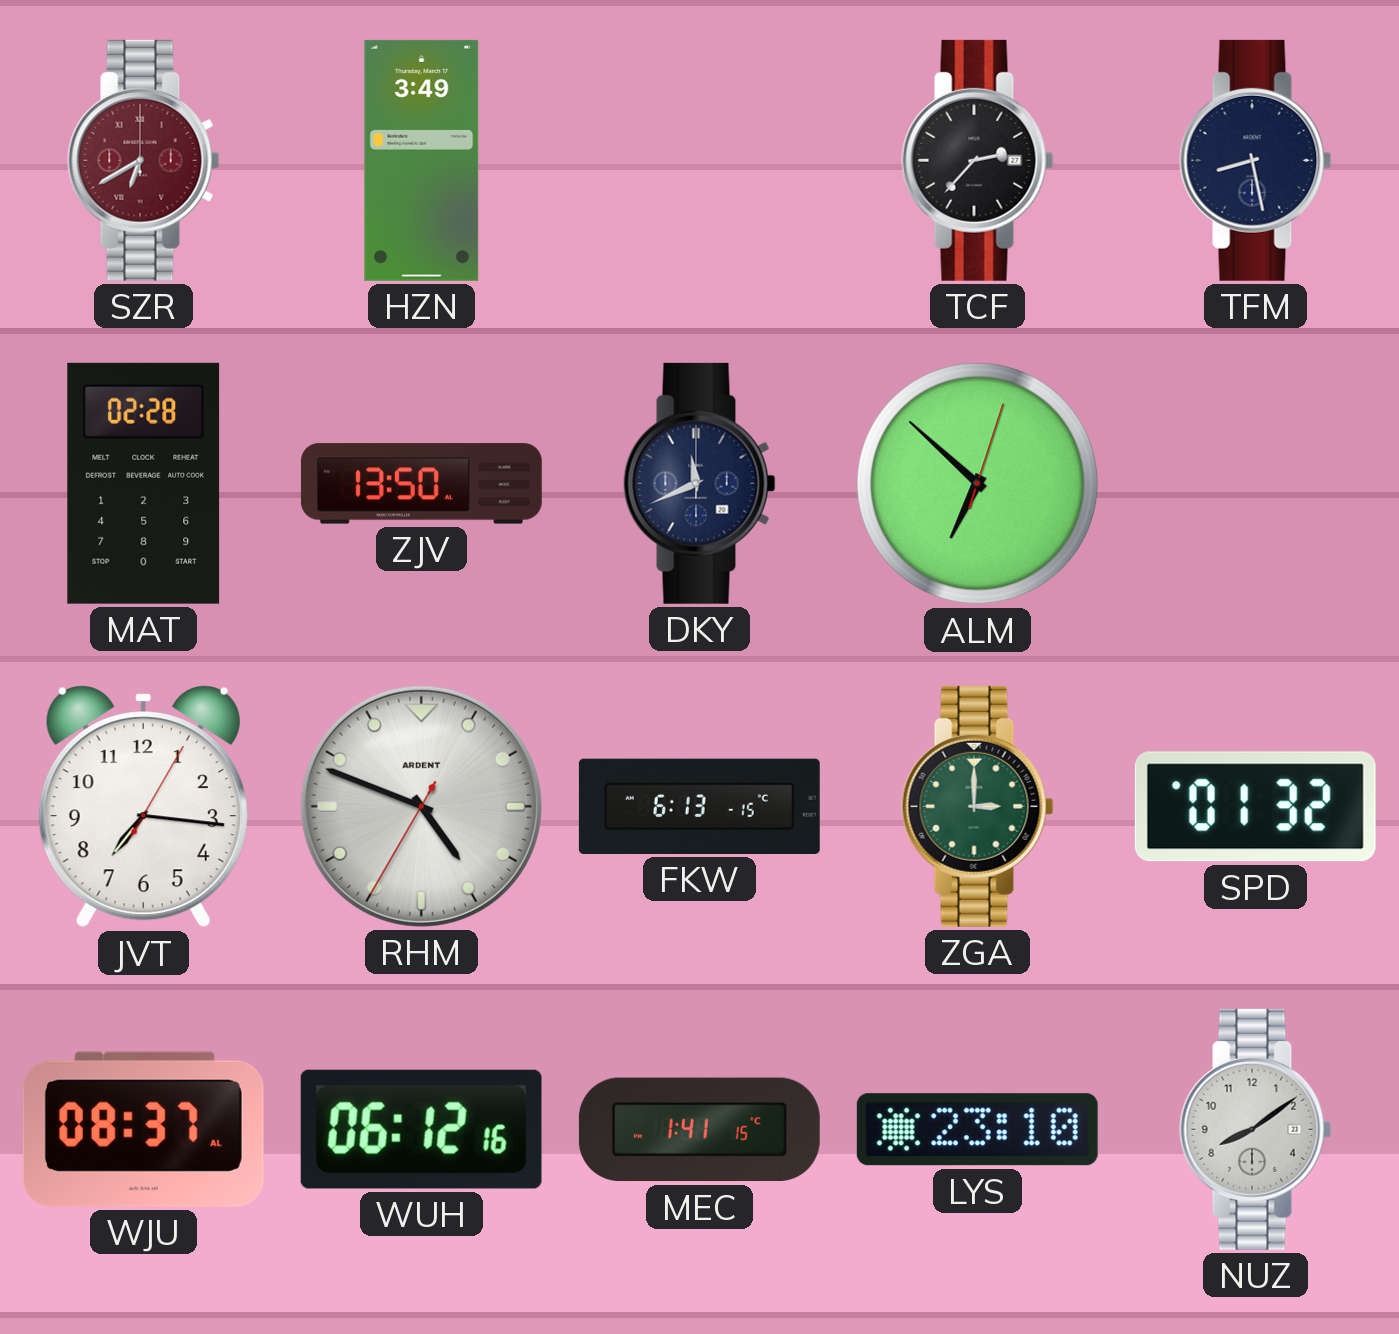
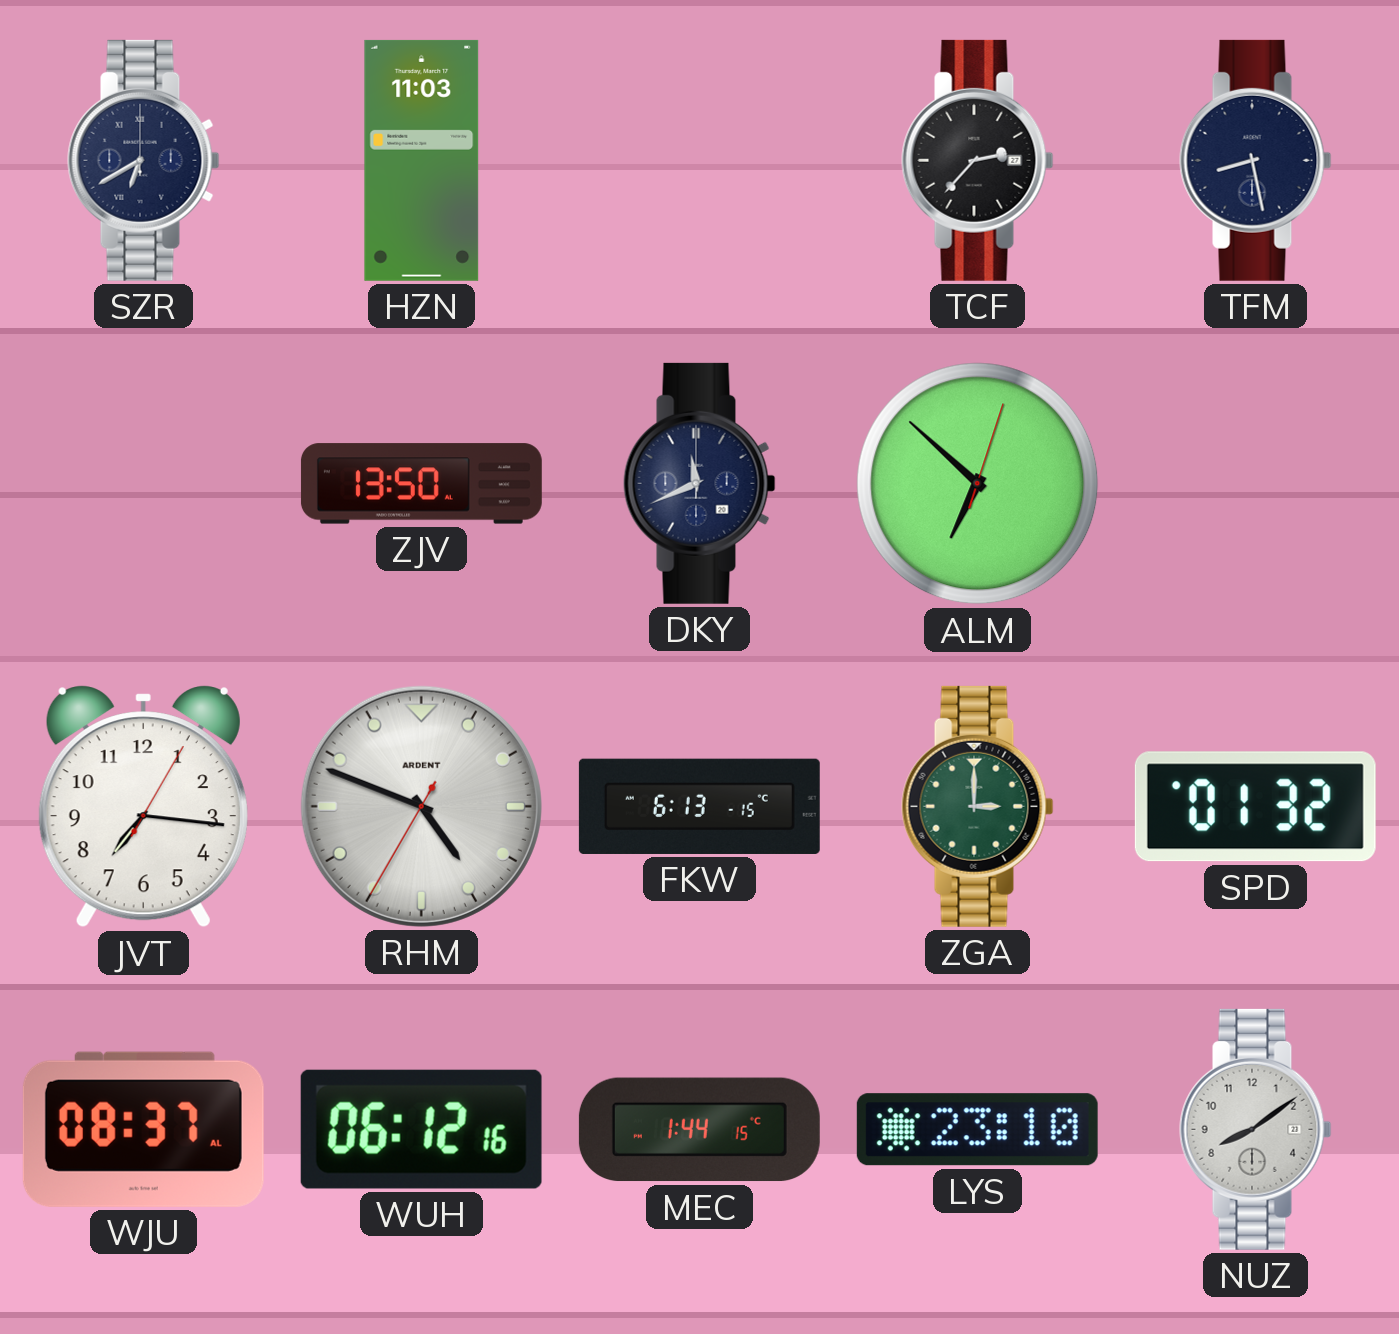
SZR dial: burgundy -> navy (144, 160)
HZN: 3:49 -> 11:03 (422, 160)
MAT: 02:28 -> none (144, 483)
MEC: 1:41 -> 1:44 (699, 1130)
